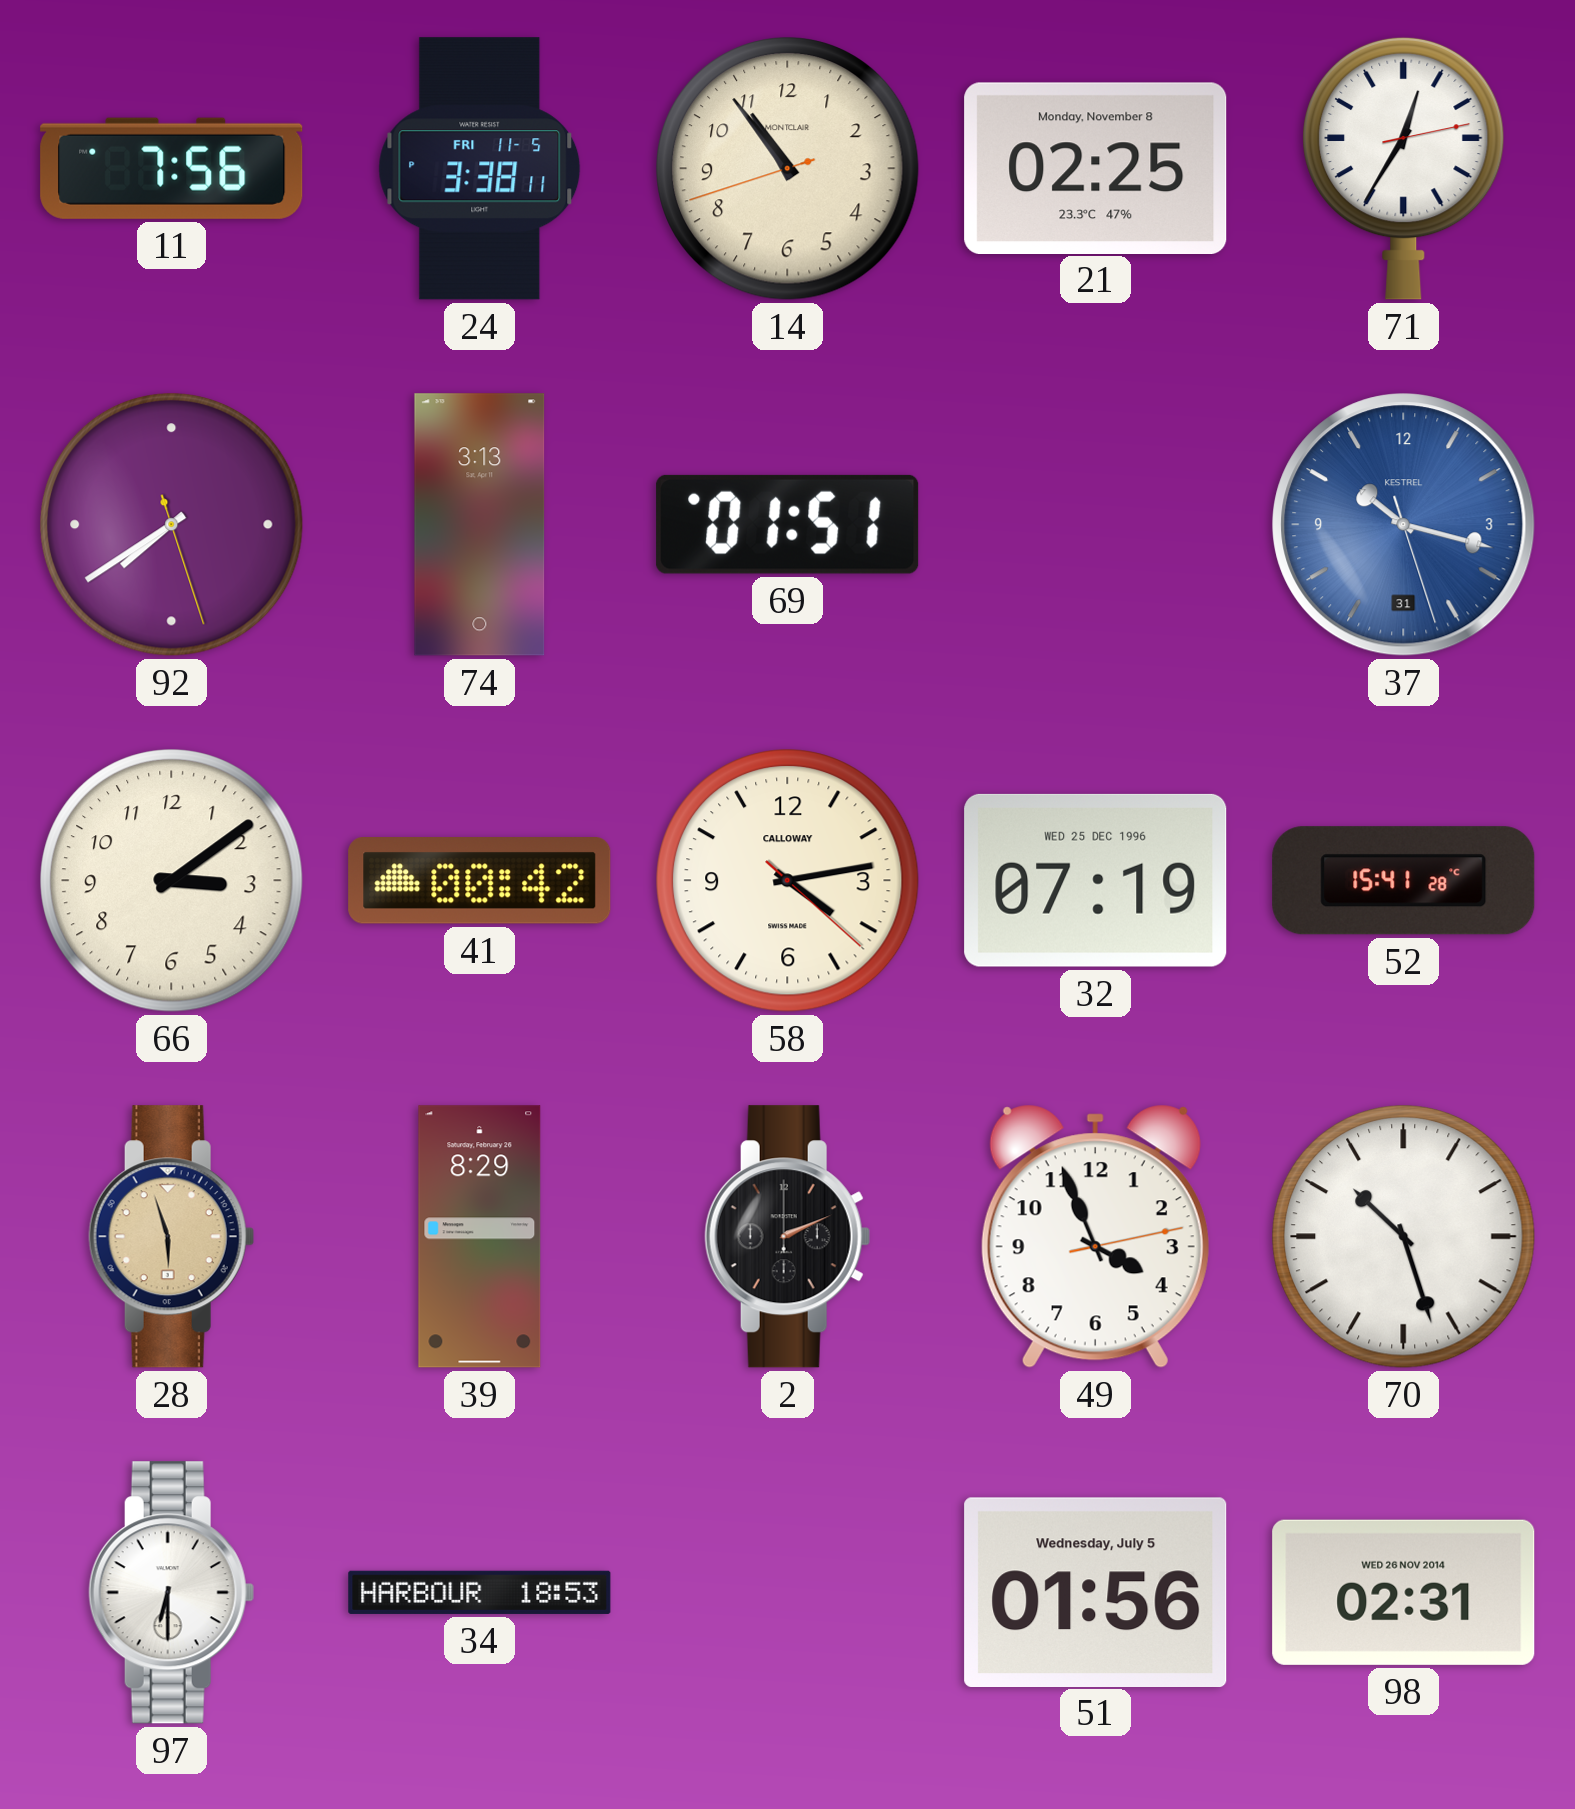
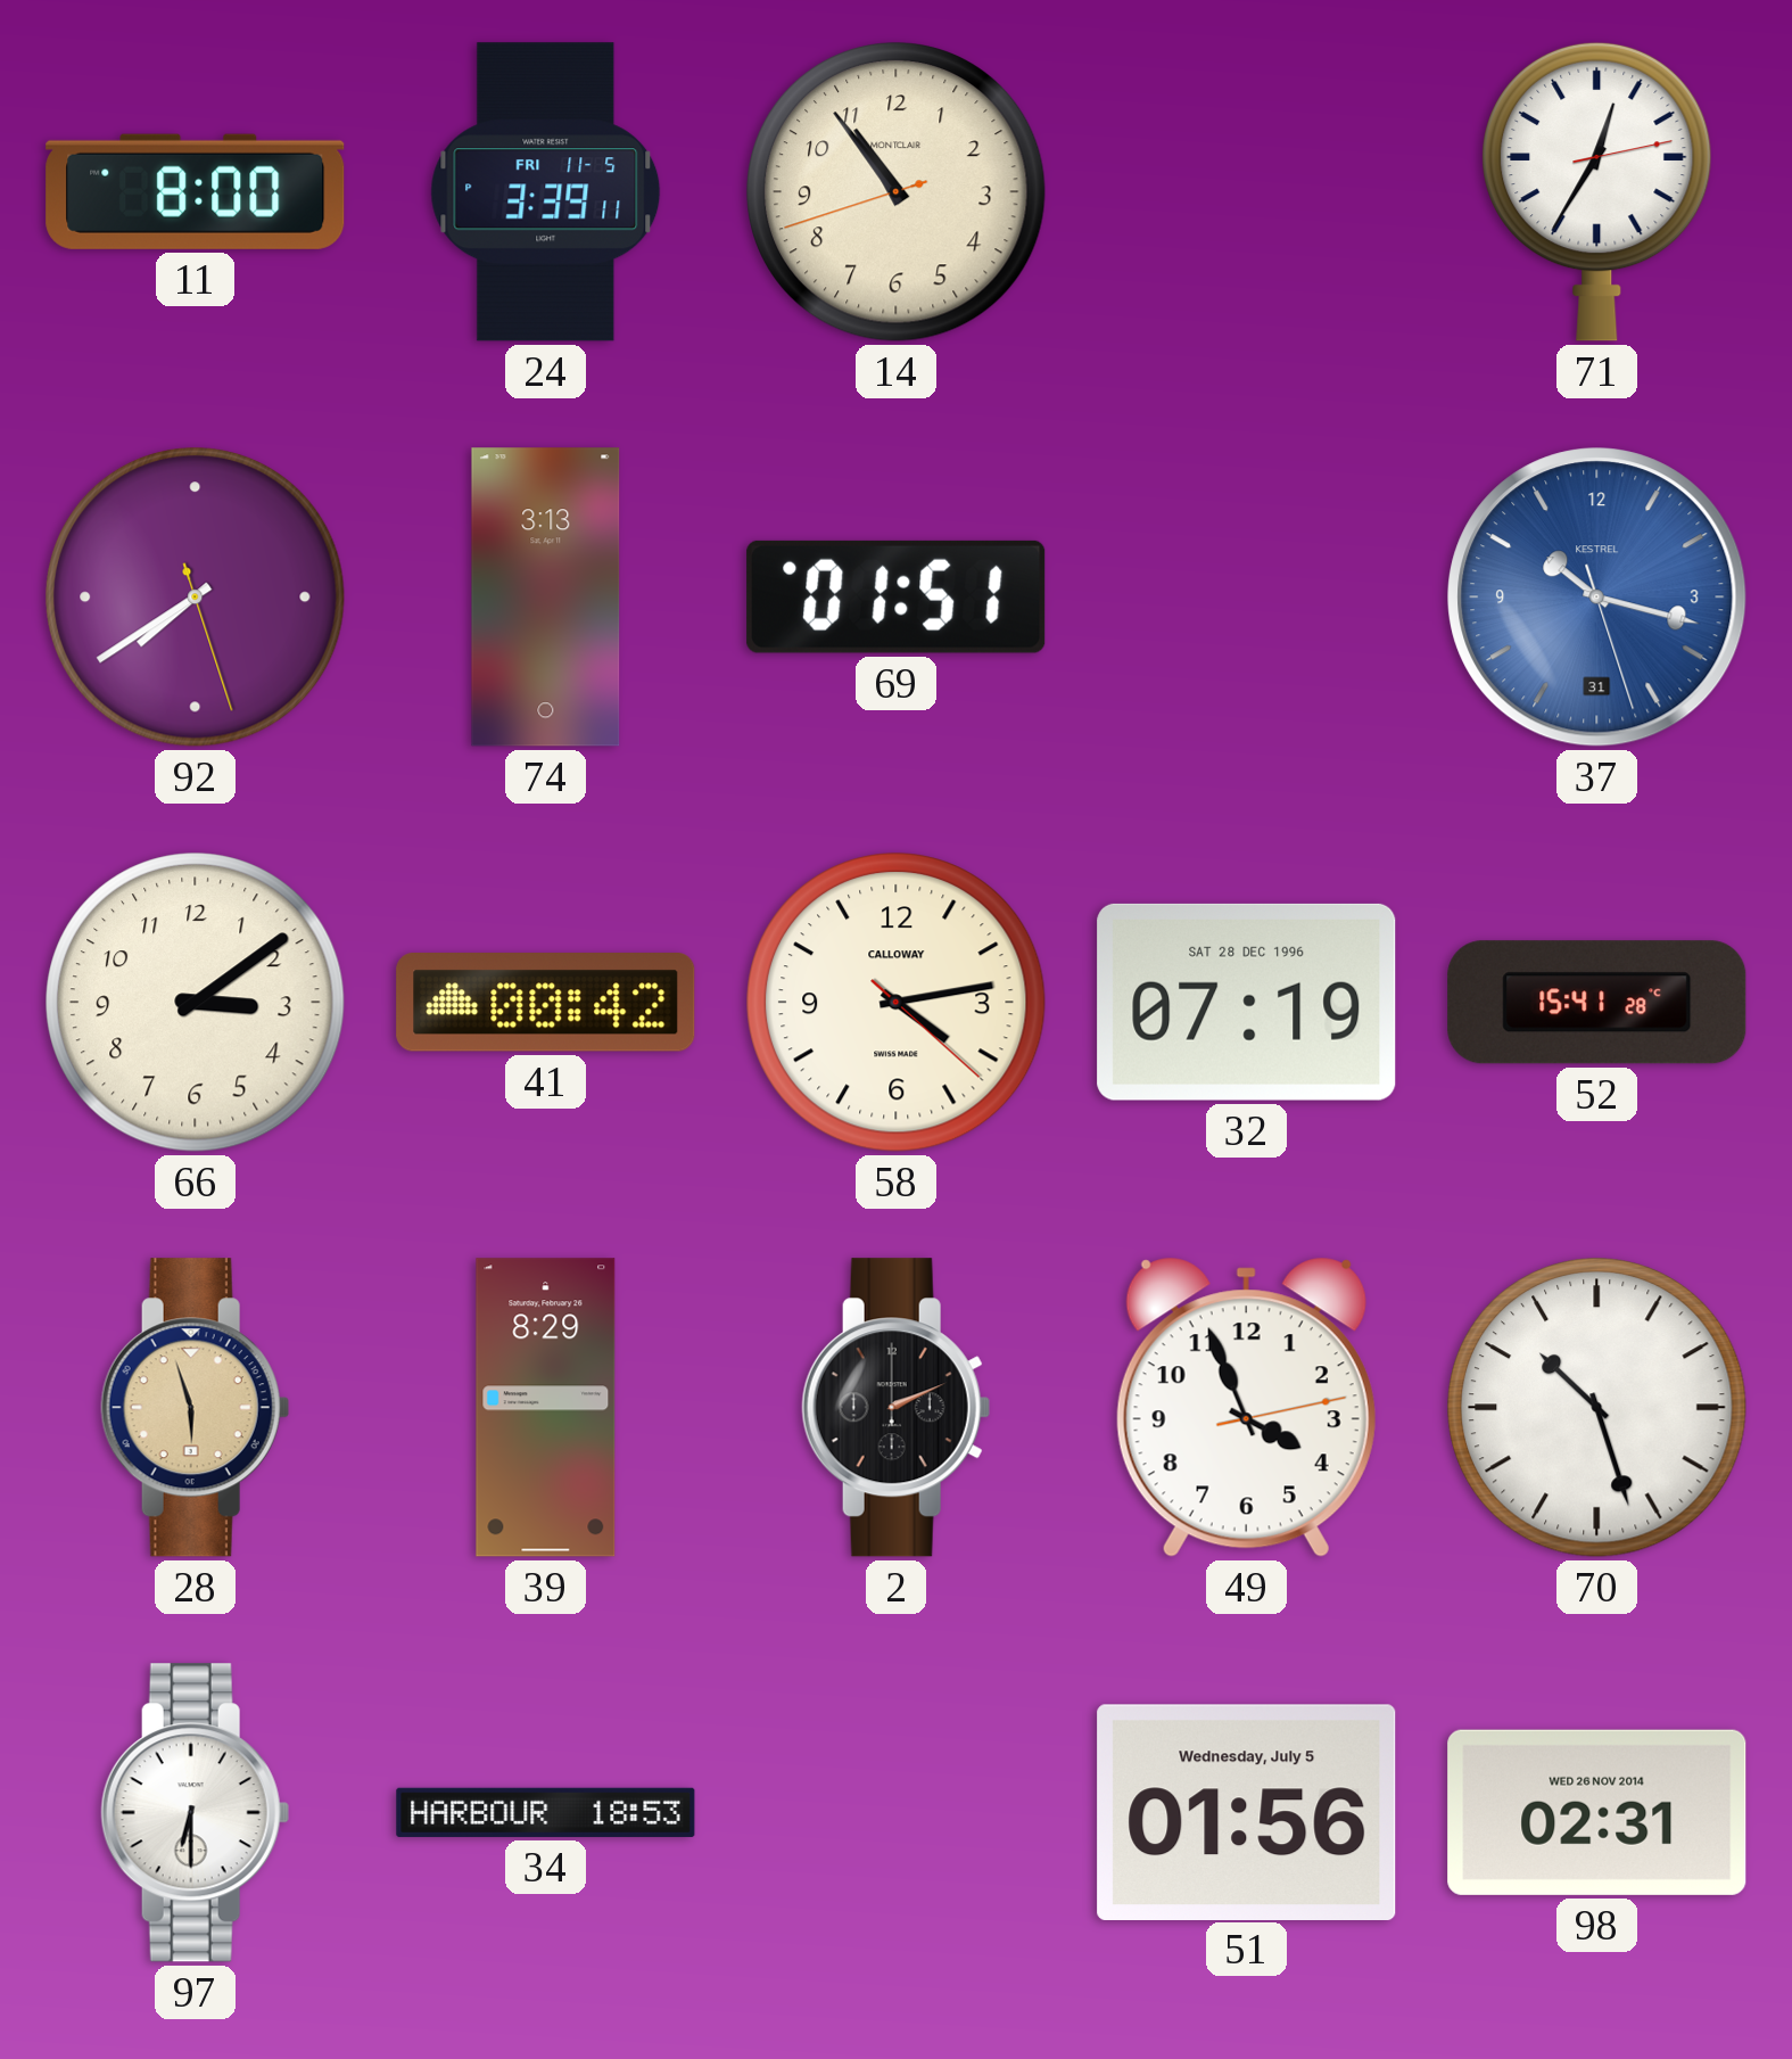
11: 7:56 -> 8:00 (196, 191)
24: 3:38 -> 3:39 (546, 192)
21: 02:25 -> none (1096, 168)
32 date: WED 25 DEC 1996 -> SAT 28 DEC 1996 (1247, 1002)
